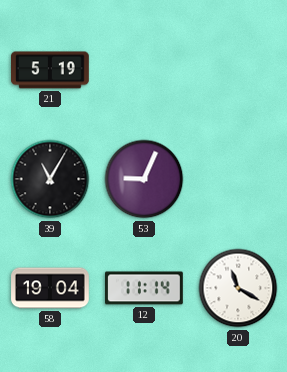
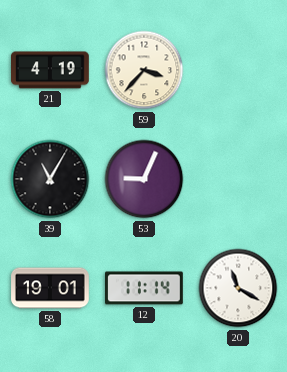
21: 5:19 -> 4:19 (51, 70)
59: none -> 3:37 (144, 70)
58: 19:04 -> 19:01 (50, 288)
